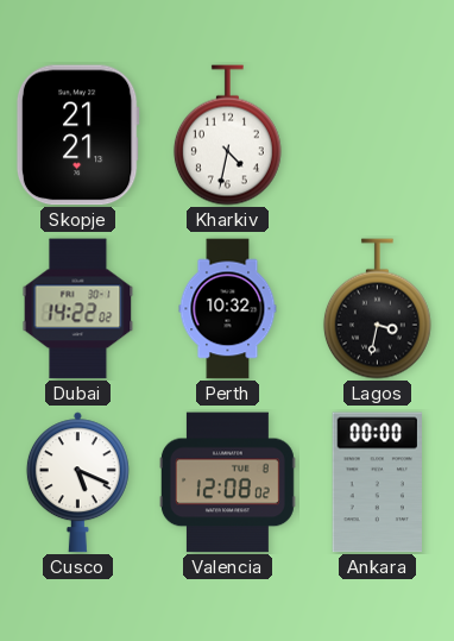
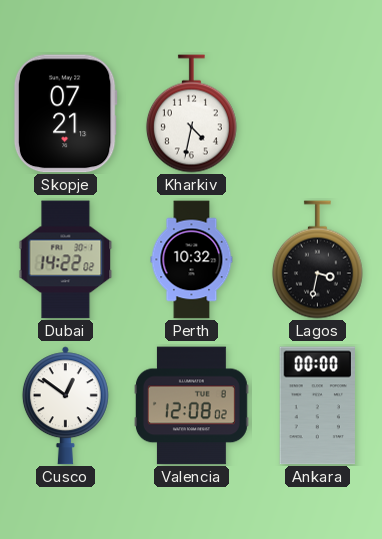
Skopje: 21:21 -> 07:21 (65, 114)
Cusco: 5:19 -> 12:51 (65, 406)
